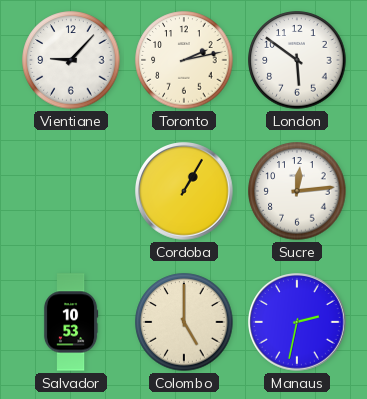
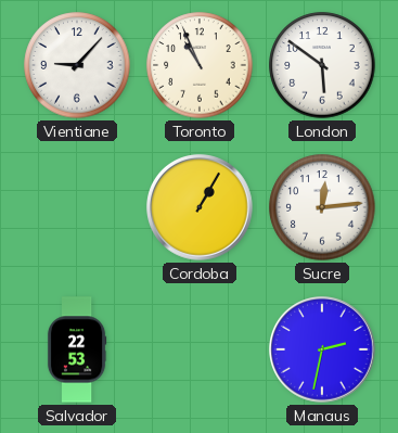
Toronto: 2:13 -> 10:56 (200, 65)
Salvador: 10:53 -> 22:53 (77, 349)
Colombo: 5:00 -> none (184, 322)
